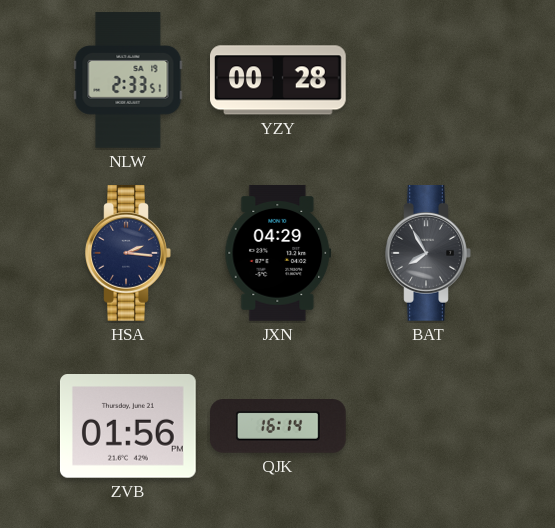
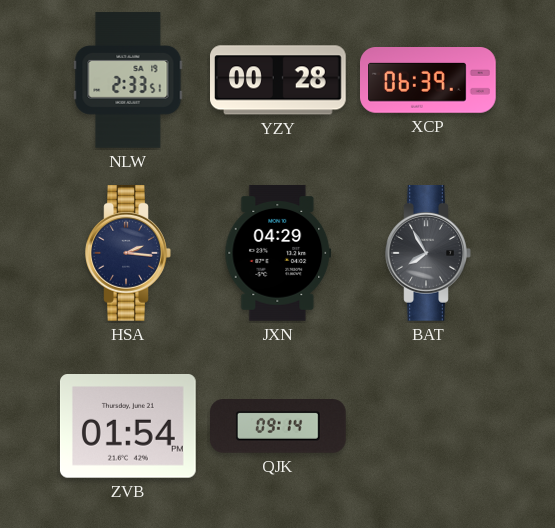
XCP: none -> 06:39 (429, 81)
ZVB: 01:56 -> 01:54 (128, 427)
QJK: 16:14 -> 09:14 (279, 427)
